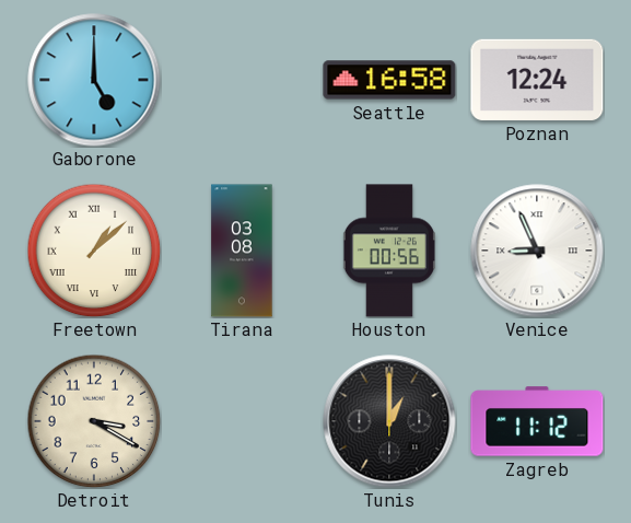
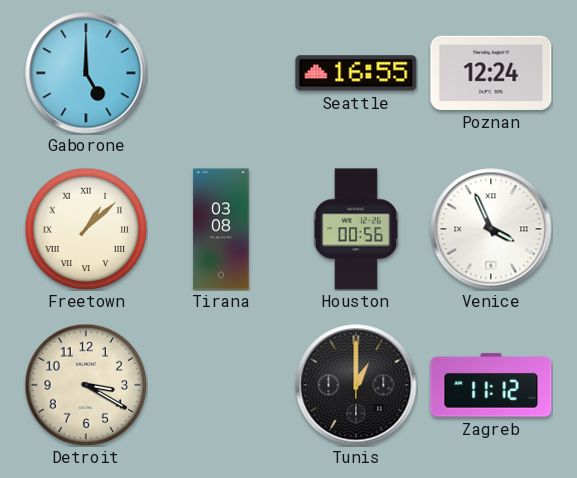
Seattle: 16:58 -> 16:55 (356, 73)
Venice: 8:56 -> 3:56 (491, 229)
